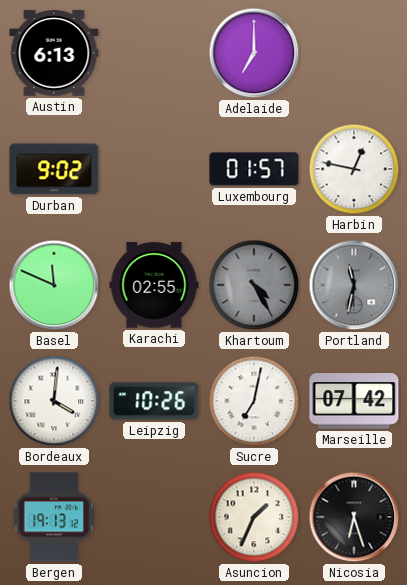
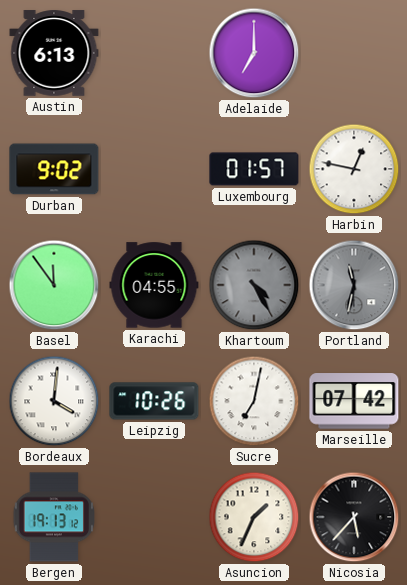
Basel: 11:49 -> 11:54 (54, 285)
Karachi: 02:55 -> 04:55 (154, 285)
Nicosia: 6:27 -> 5:37 (354, 517)
